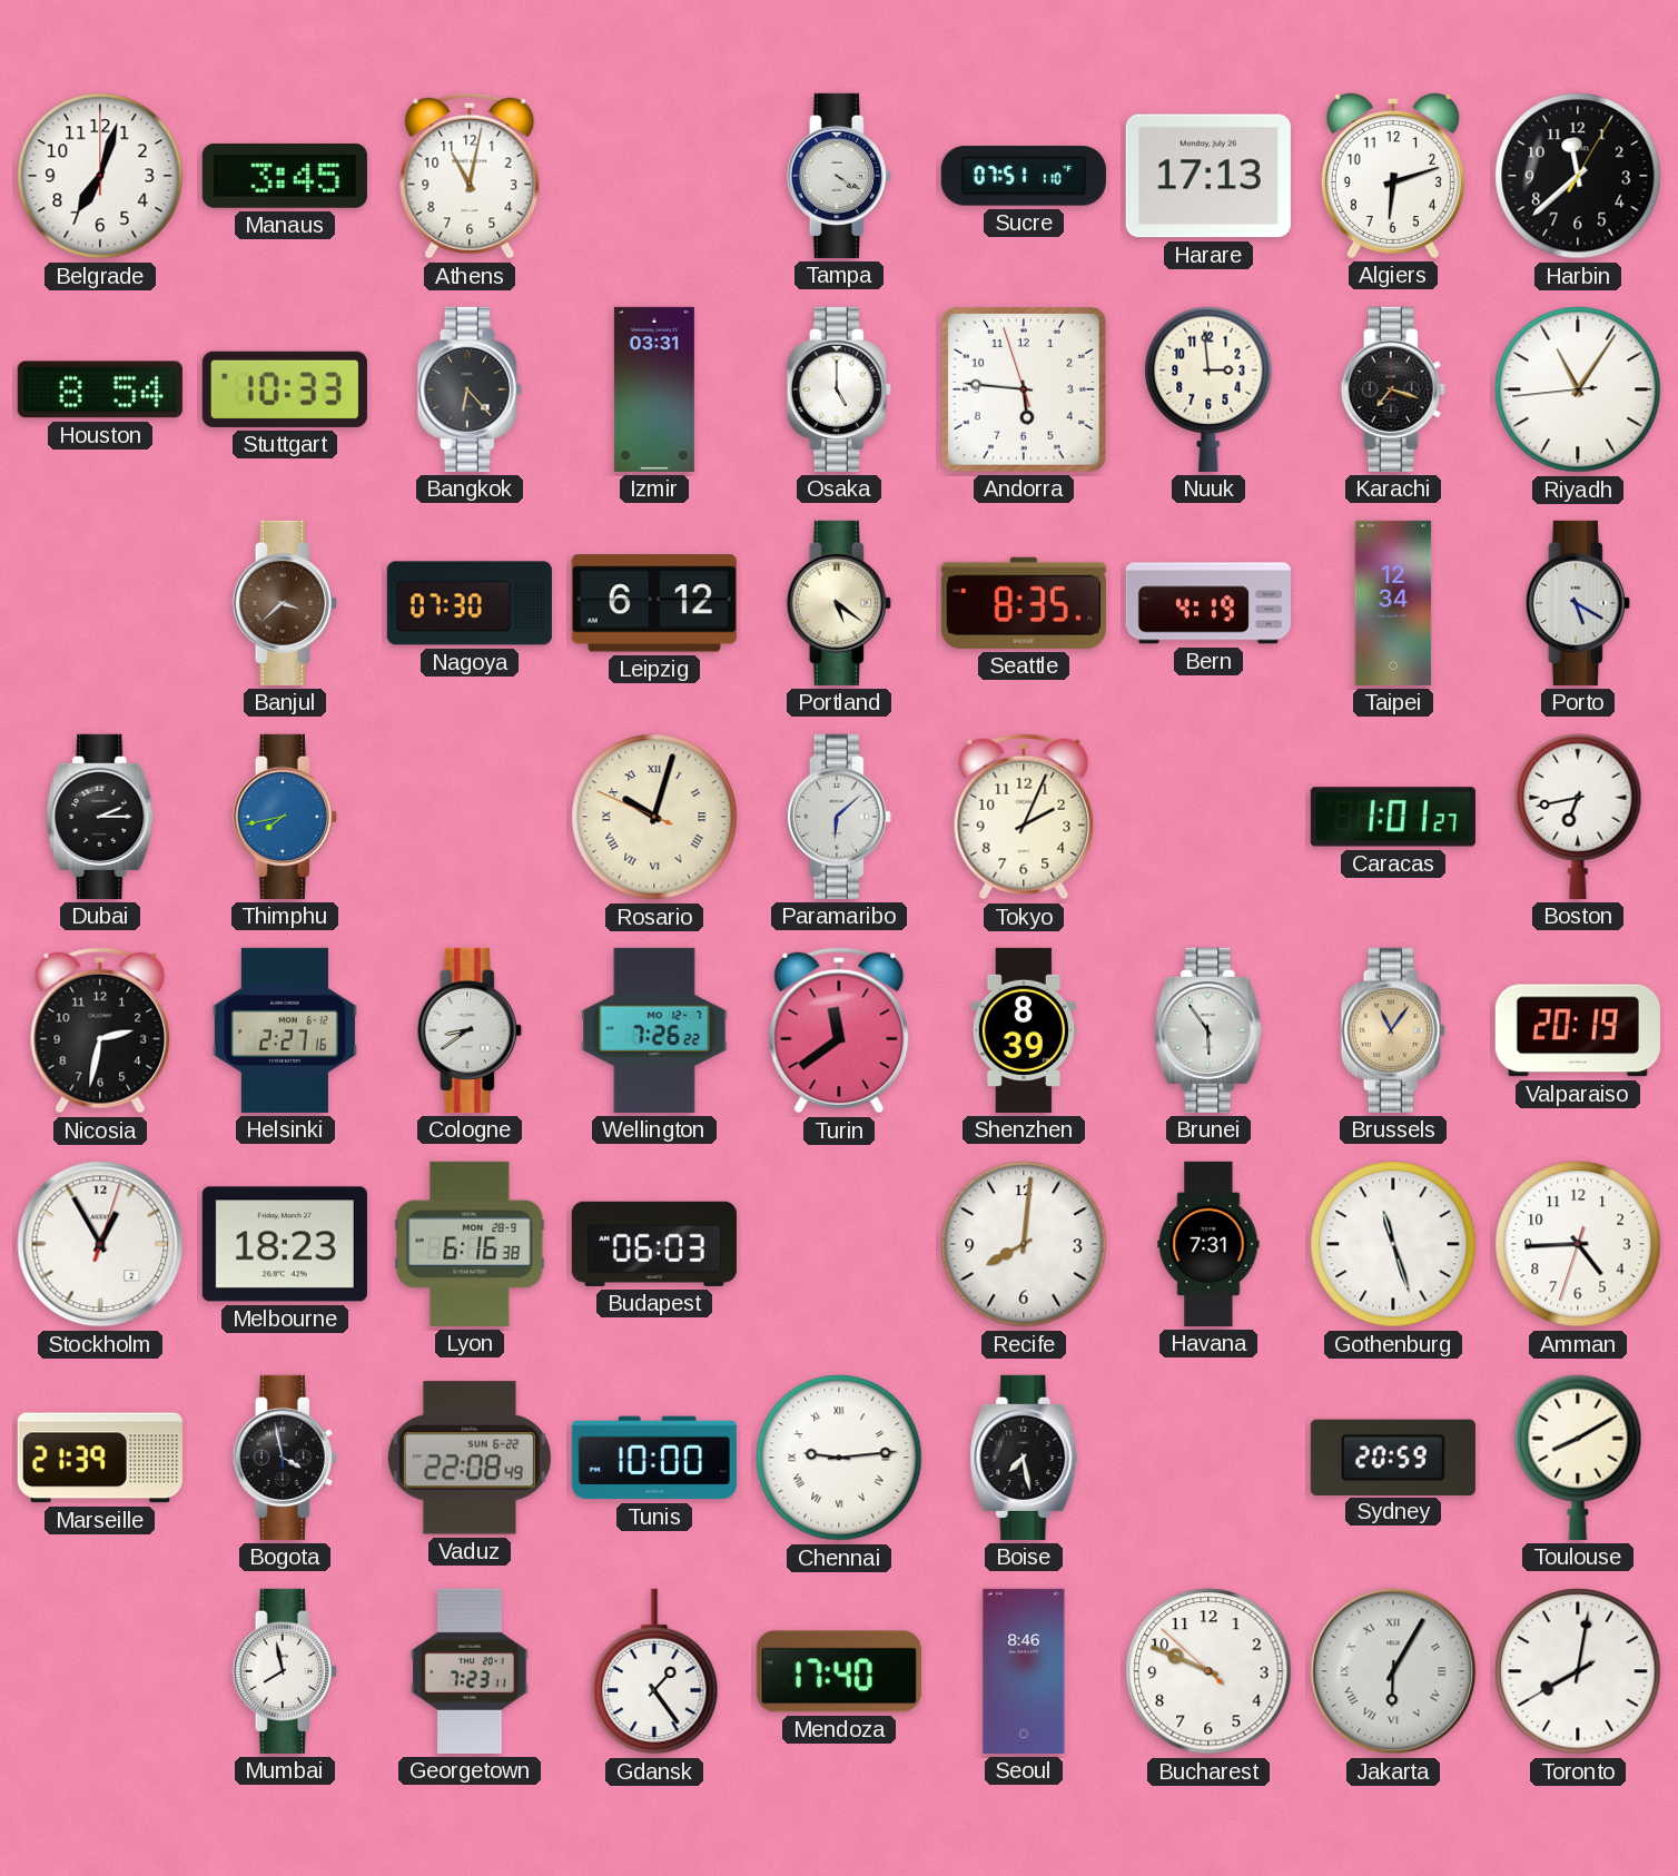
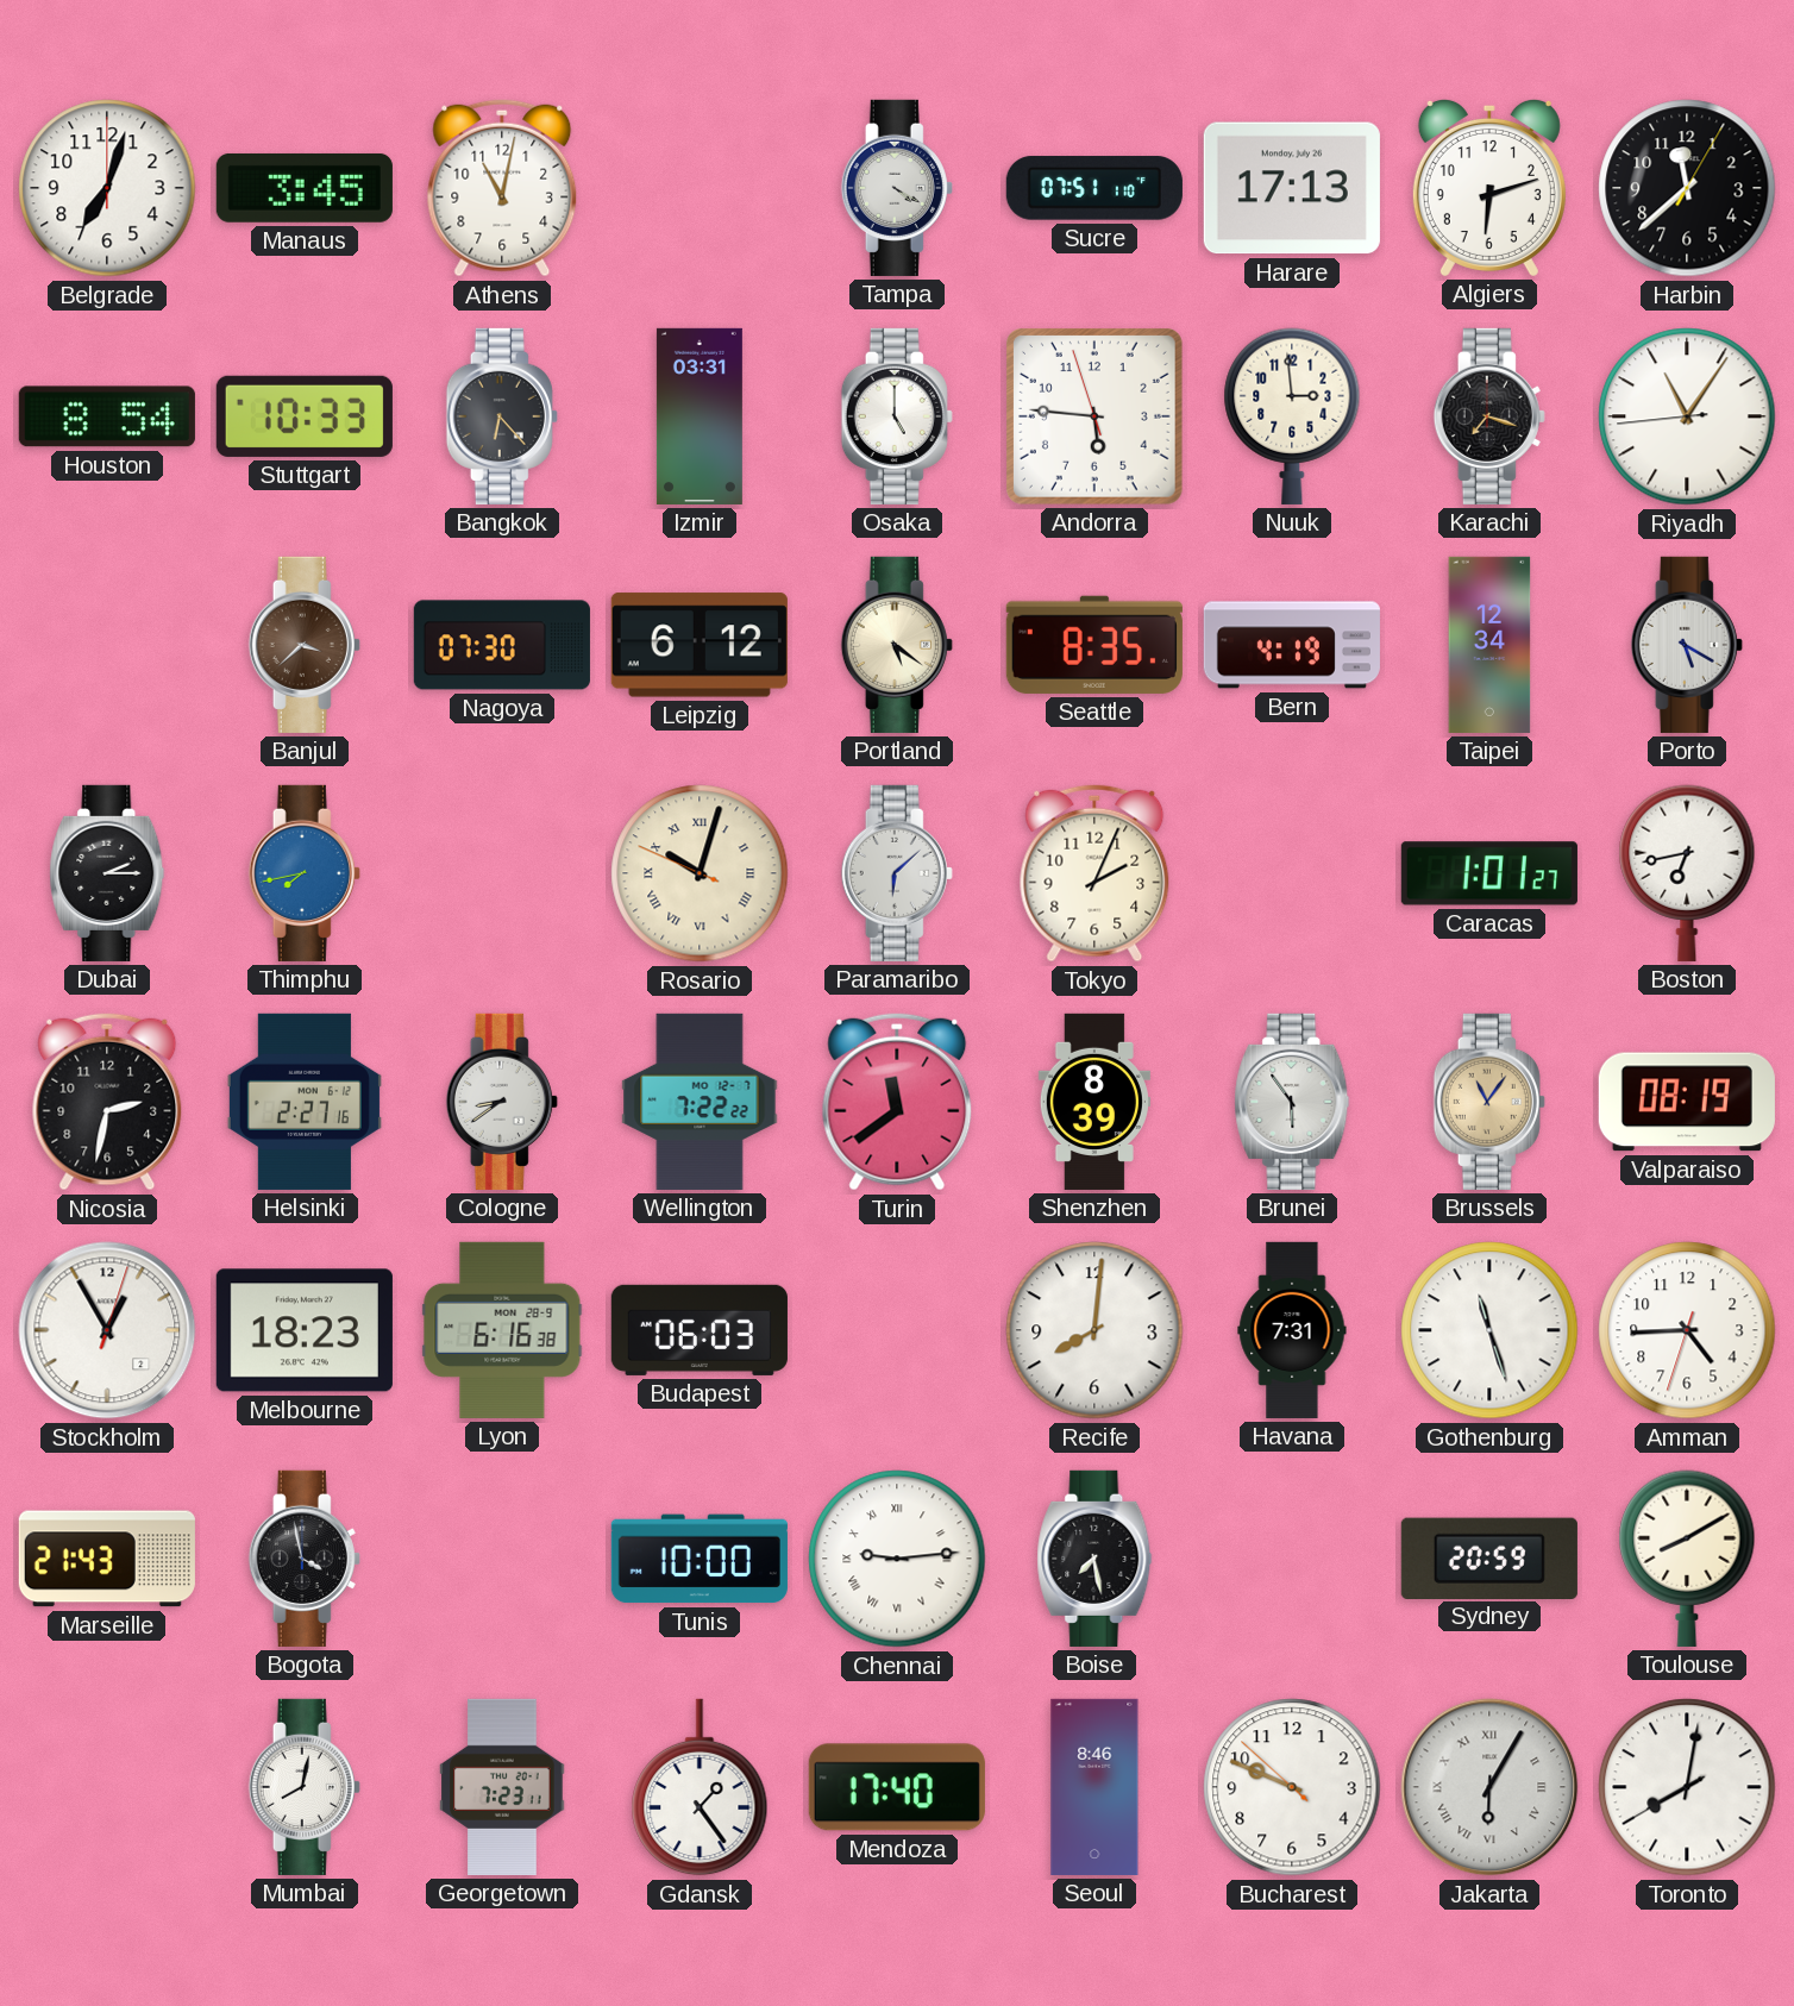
Wellington: 7:26 -> 7:22 (700, 1102)
Valparaiso: 20:19 -> 08:19 (1687, 1102)
Marseille: 21:39 -> 21:43 (107, 1559)
Vaduz: 22:08 -> none (470, 1458)
Mumbai: 7:58 -> 8:02 (305, 1787)
